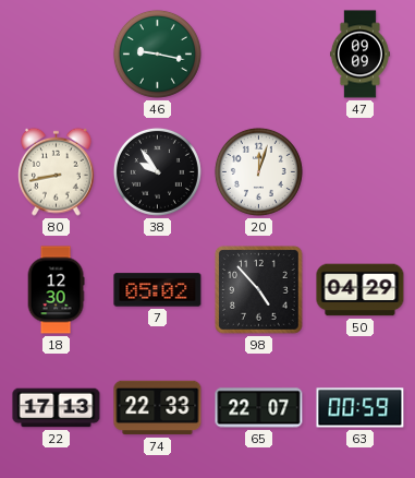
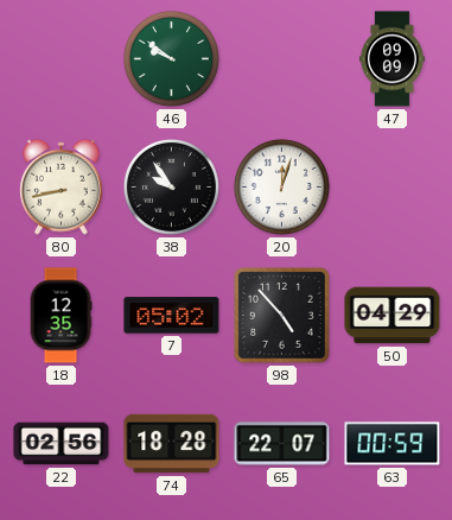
46: 9:17 -> 9:51 (171, 58)
18: 12:30 -> 12:35 (61, 316)
22: 17:13 -> 02:56 (62, 444)
74: 22:33 -> 18:28 (172, 444)
